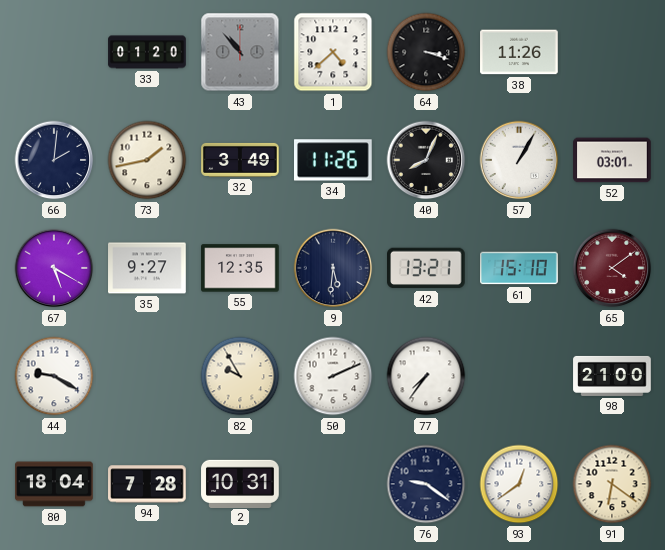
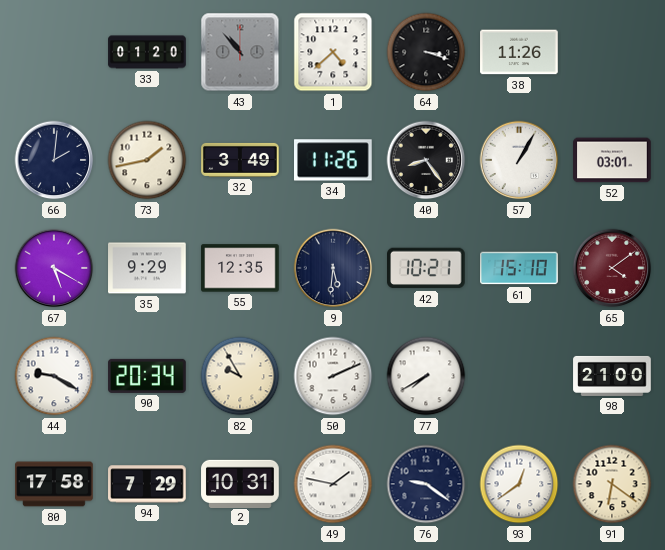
40: 8:04 -> 8:24 (426, 160)
35: 9:27 -> 9:29 (147, 268)
42: 13:21 -> 10:21 (427, 268)
90: none -> 20:34 (147, 376)
77: 7:36 -> 7:40 (426, 376)
80: 18:04 -> 17:58 (54, 484)
94: 7:28 -> 7:29 (147, 484)
49: none -> 1:47 (333, 484)
